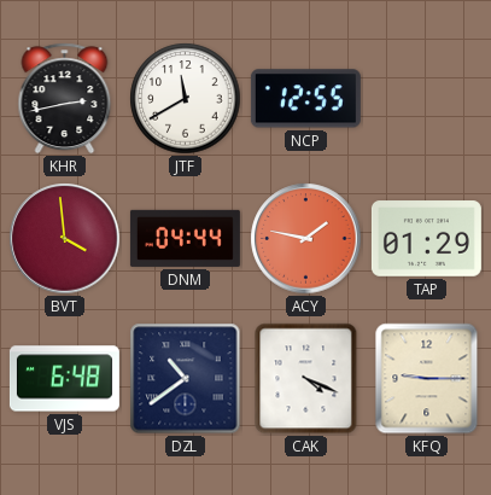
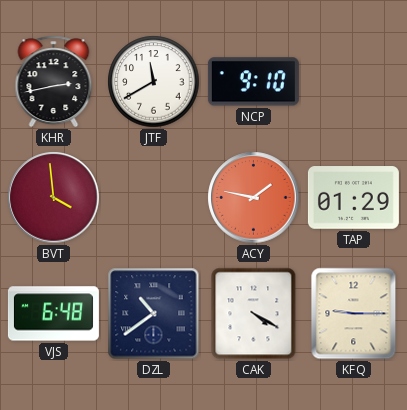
NCP: 12:55 -> 9:10 (253, 82)
DNM: 04:44 -> none (185, 238)
CAK: 4:19 -> 4:20 (254, 314)
